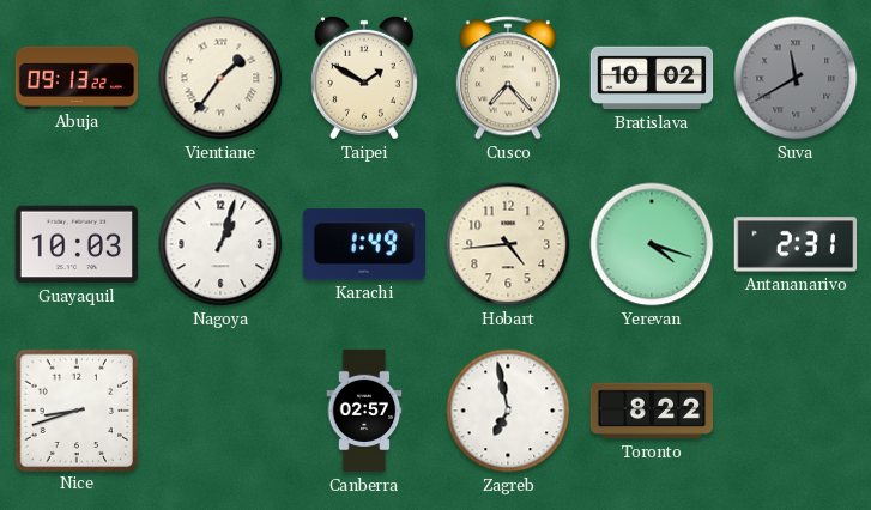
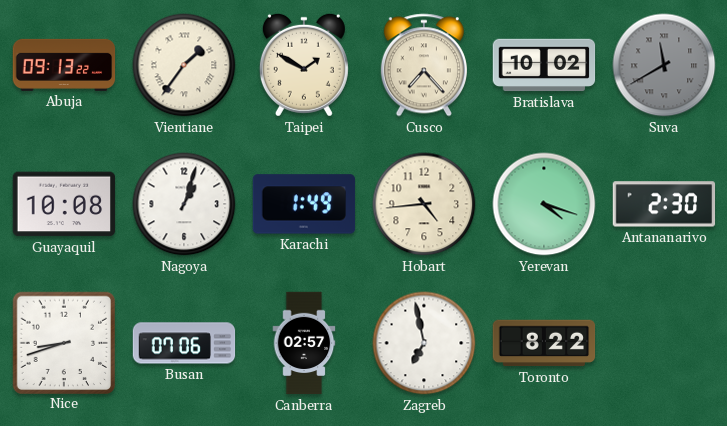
Guayaquil: 10:03 -> 10:08 (64, 204)
Antananarivo: 2:31 -> 2:30 (664, 204)
Busan: none -> 07:06 (184, 343)
